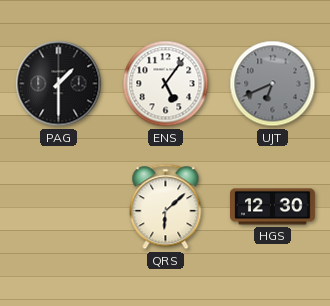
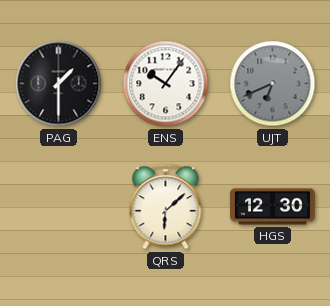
ENS: 5:06 -> 10:06 (166, 84)
